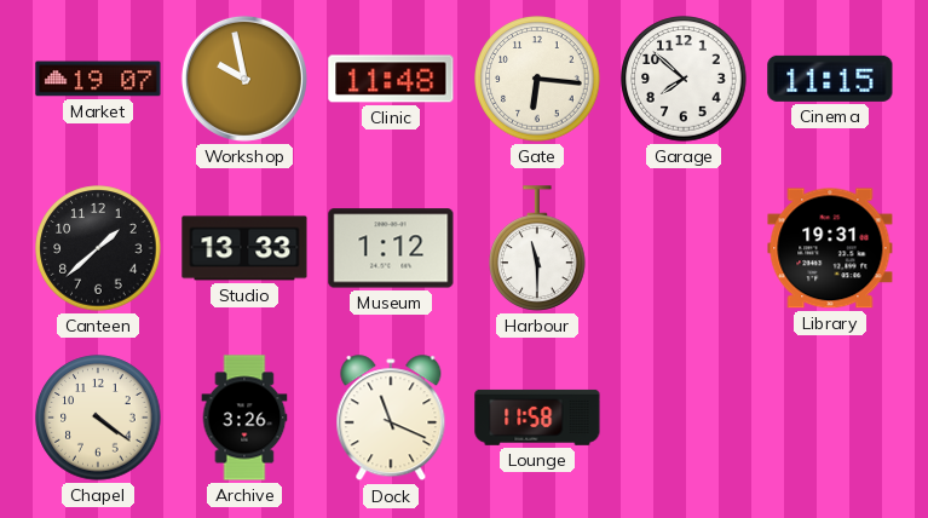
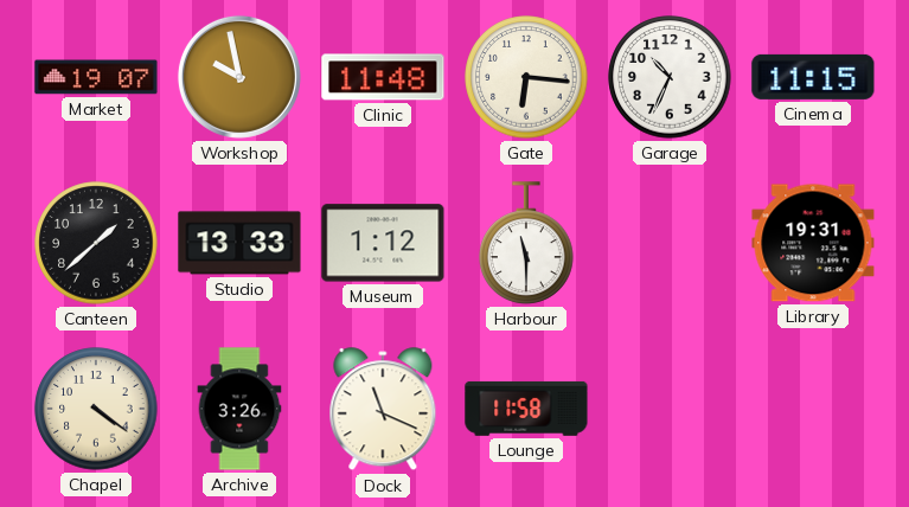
Garage: 7:52 -> 10:34 (670, 77)
